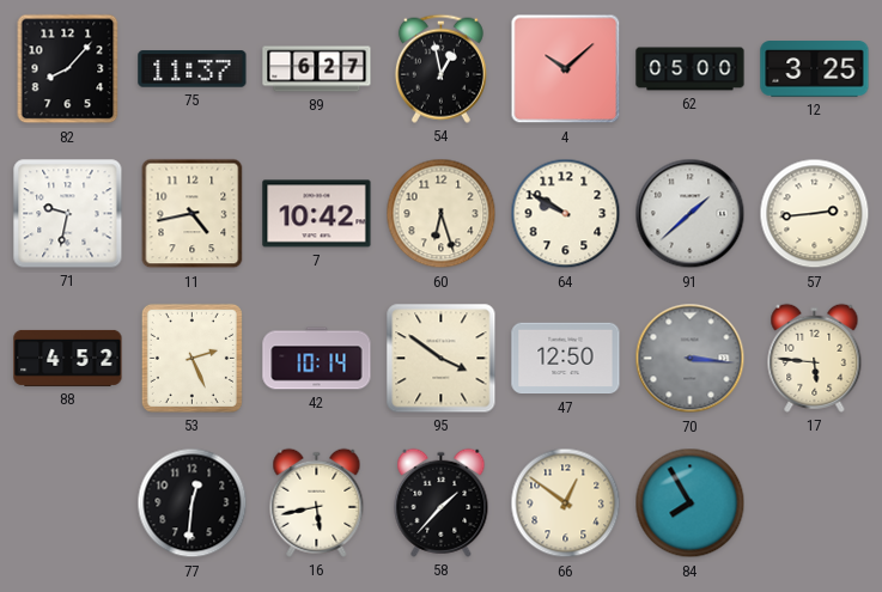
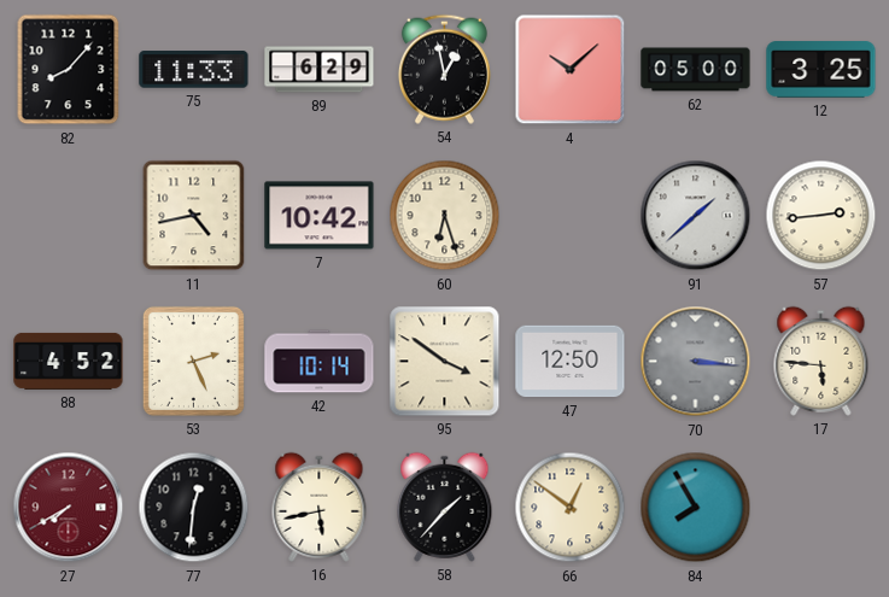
75: 11:37 -> 11:33 (194, 70)
89: 6:27 -> 6:29 (320, 70)
71: 9:32 -> none (68, 214)
64: 9:50 -> none (566, 214)
27: none -> 7:40 (69, 508)
